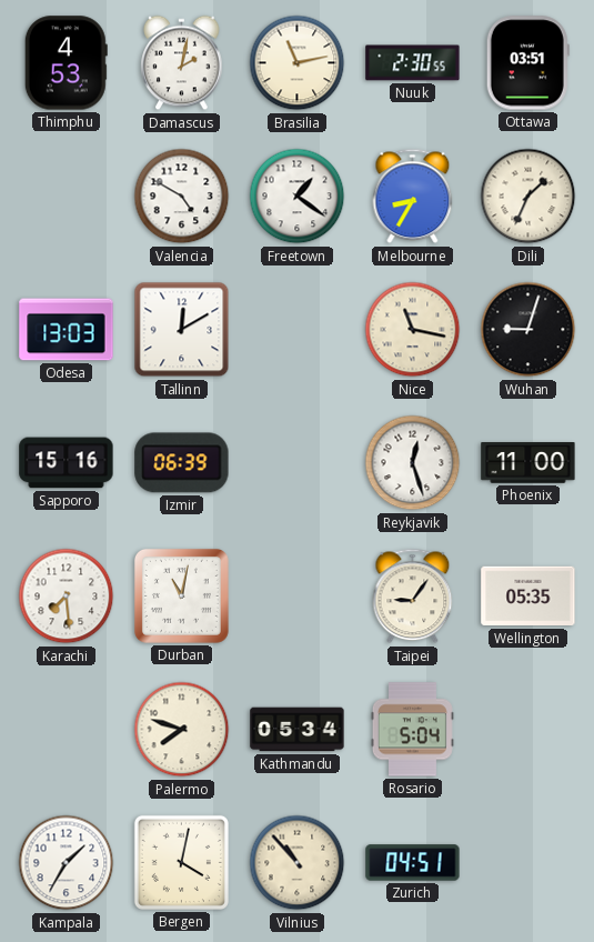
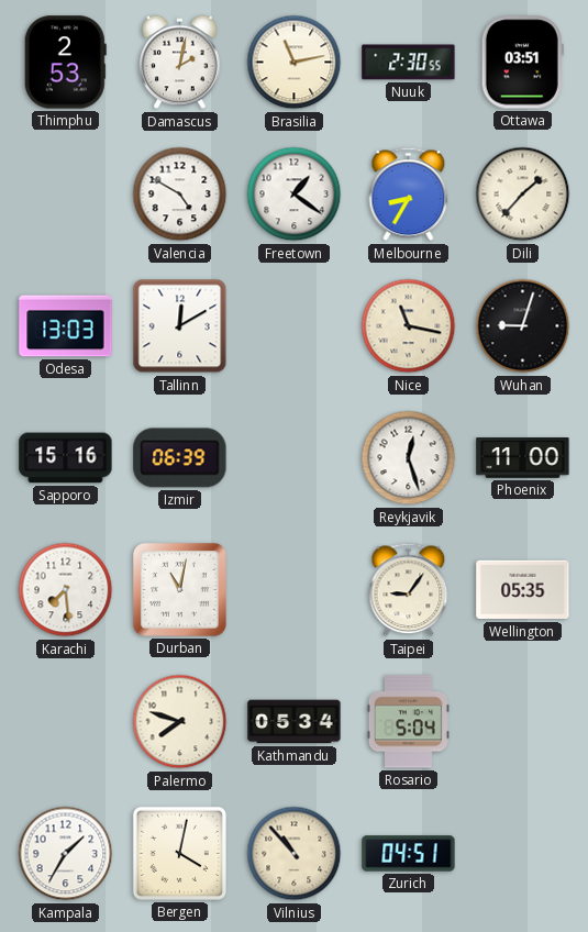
Thimphu: 4:53 -> 2:53 (65, 63)
Dili: 1:34 -> 1:37 (523, 195)
